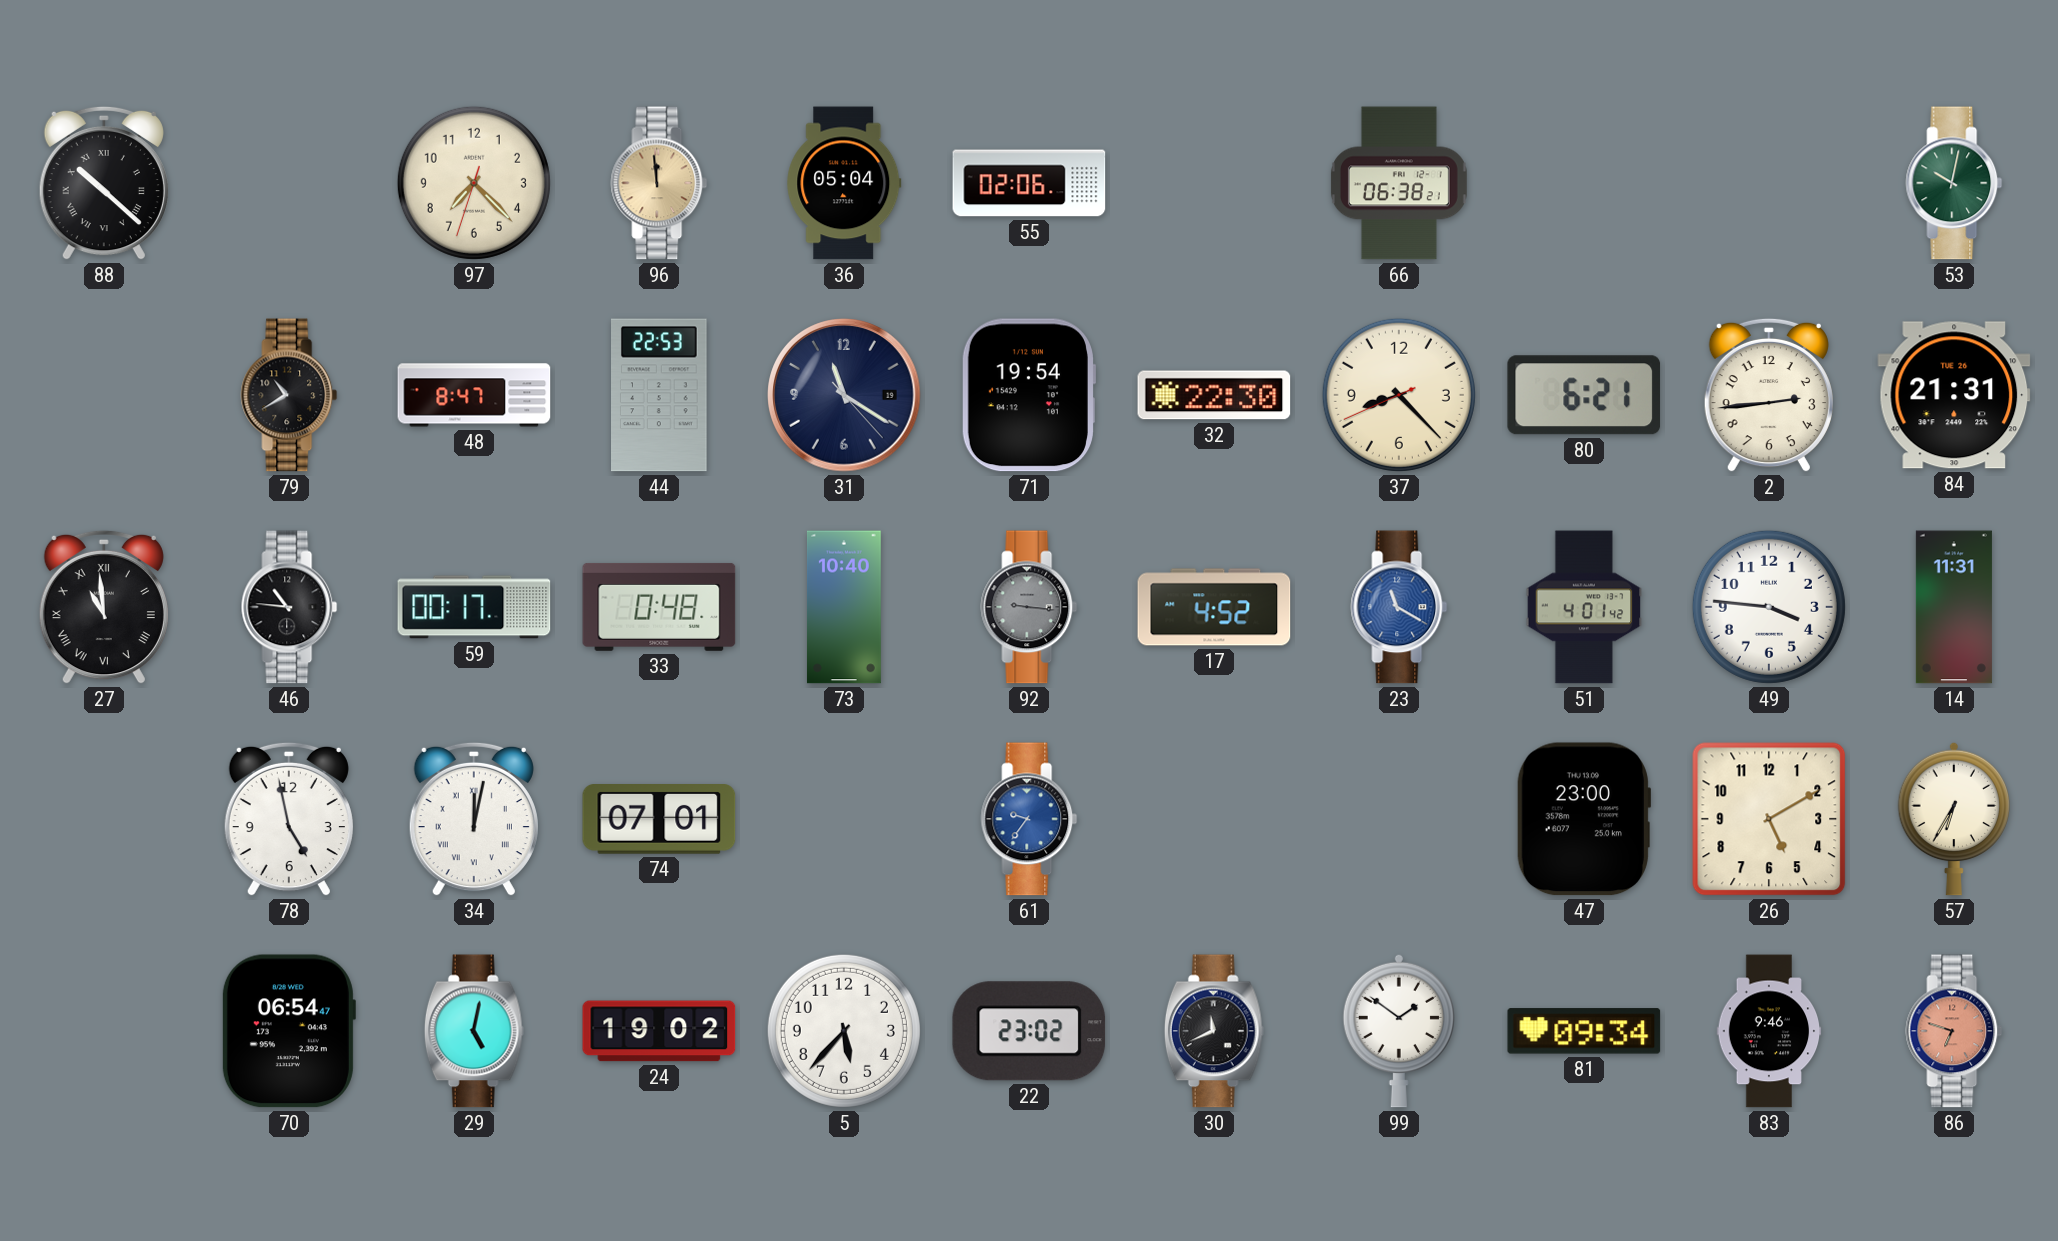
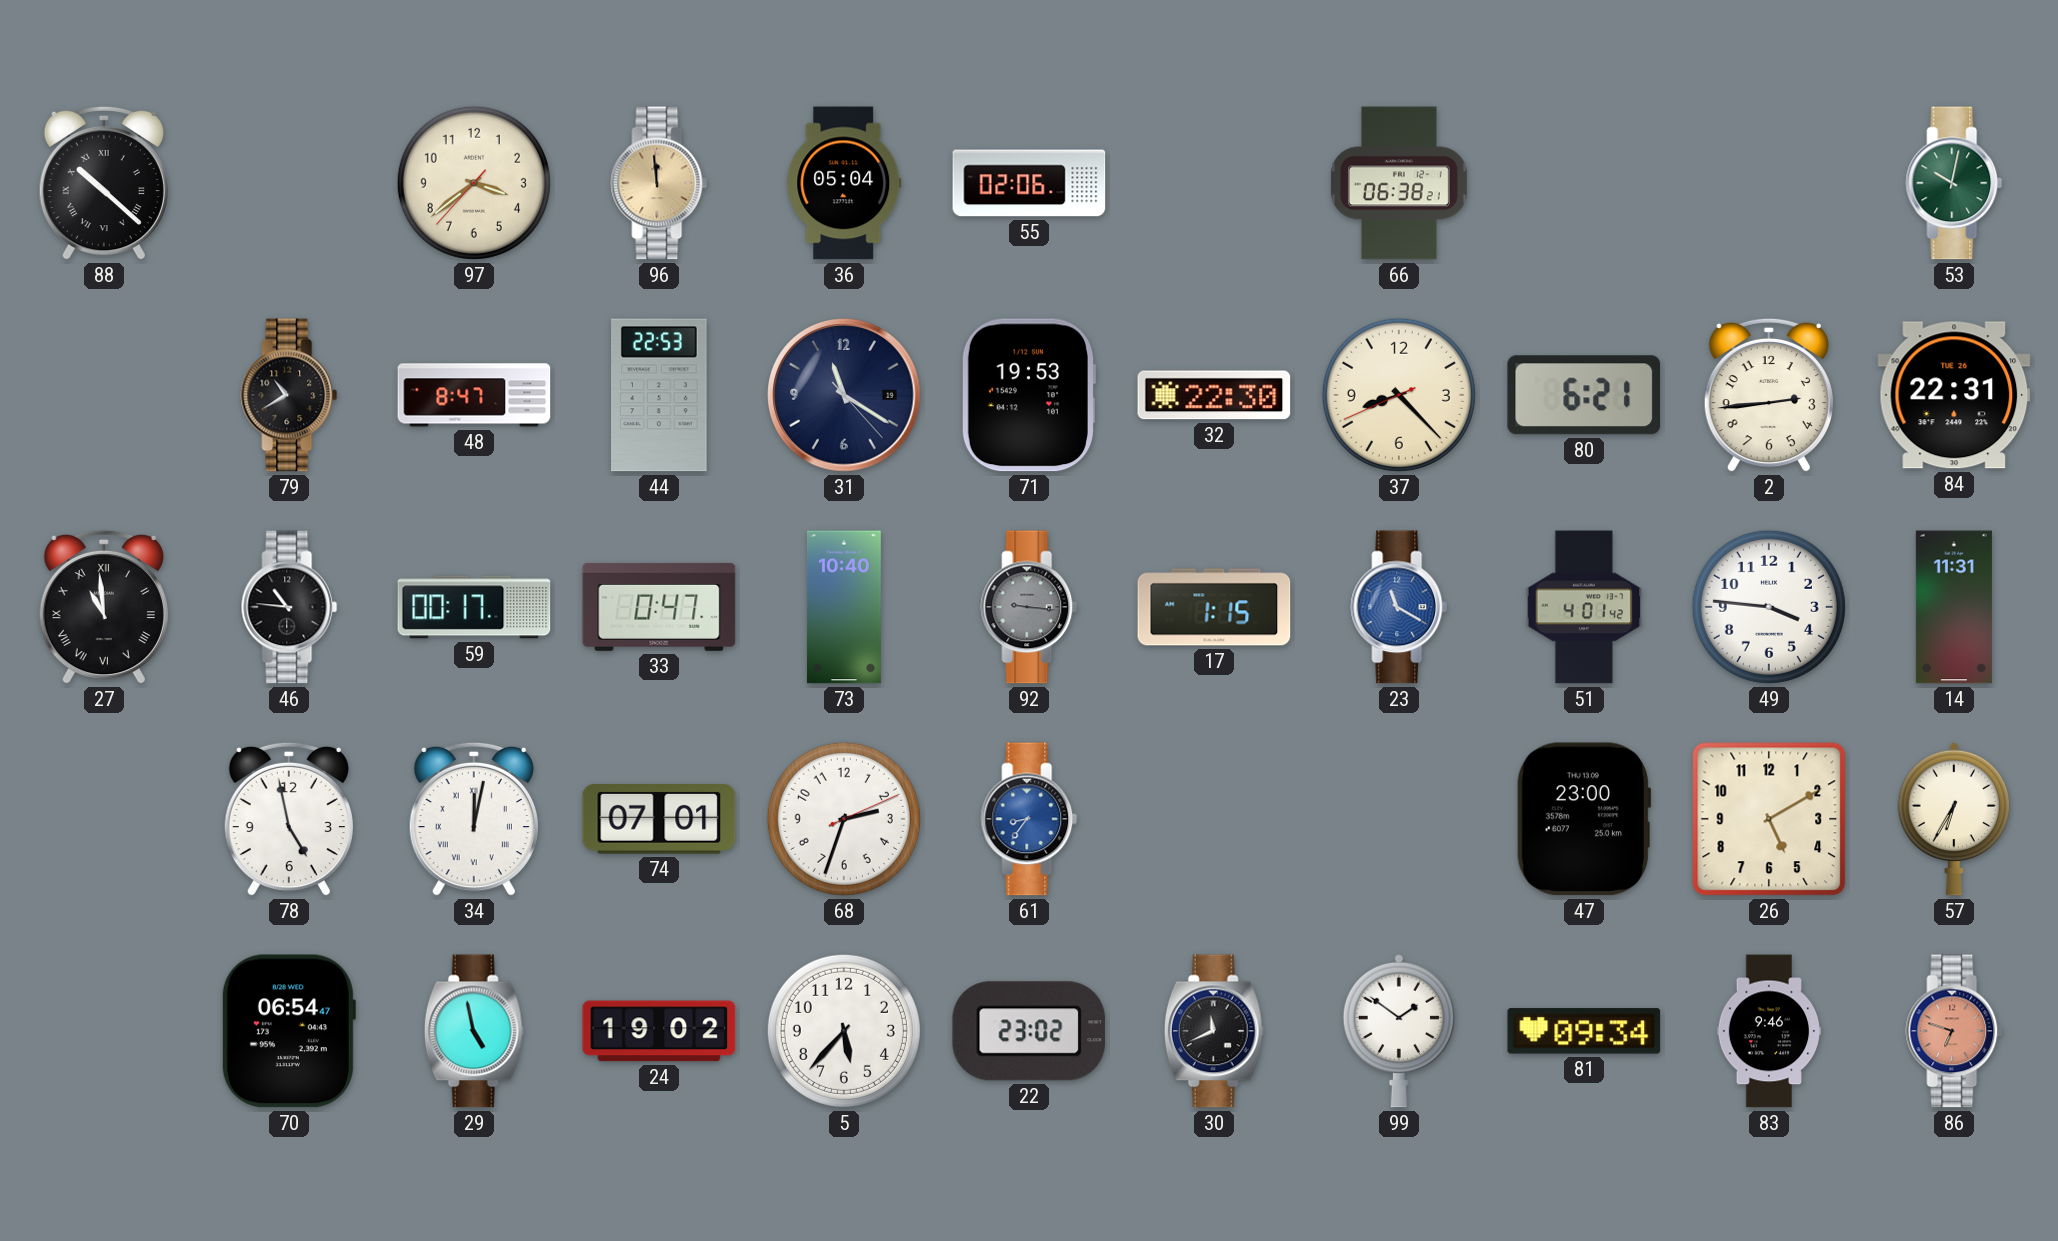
97: 7:22 -> 3:38 (474, 183)
71: 19:54 -> 19:53 (1028, 395)
84: 21:31 -> 22:31 (1954, 395)
33: 0:48 -> 0:47 (659, 607)
17: 4:52 -> 1:15 (1214, 607)
68: none -> 2:33 (844, 819)
61: 9:36 -> 8:36 (1029, 819)
29: 5:02 -> 4:58 (474, 1031)
